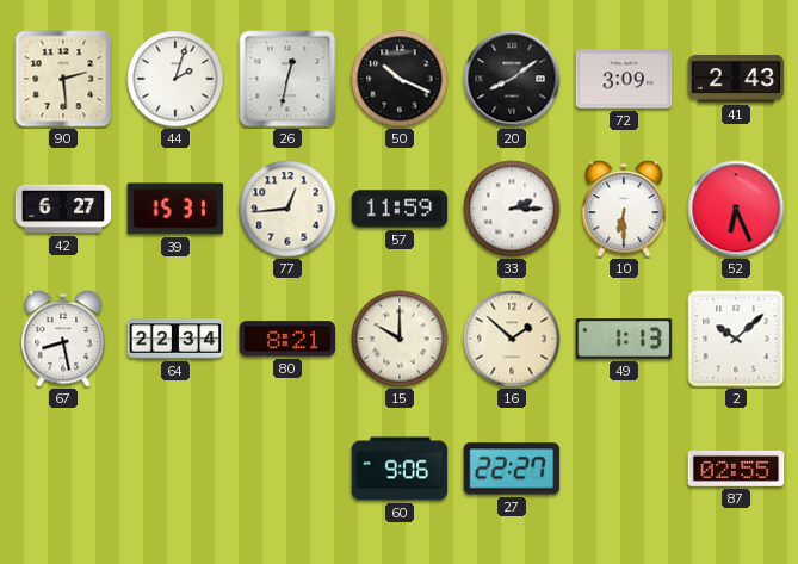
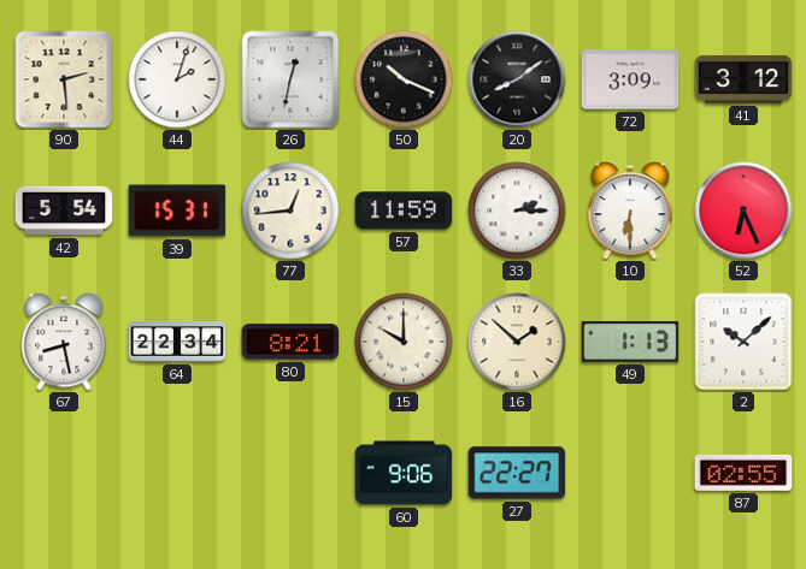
41: 2:43 -> 3:12 (743, 79)
42: 6:27 -> 5:54 (64, 211)
